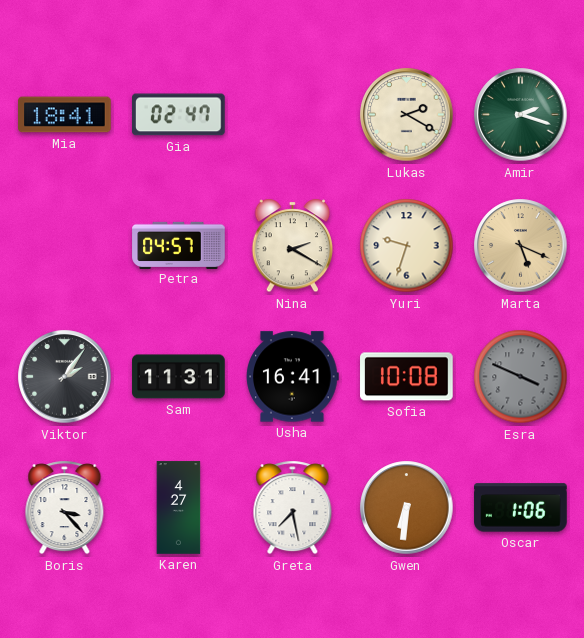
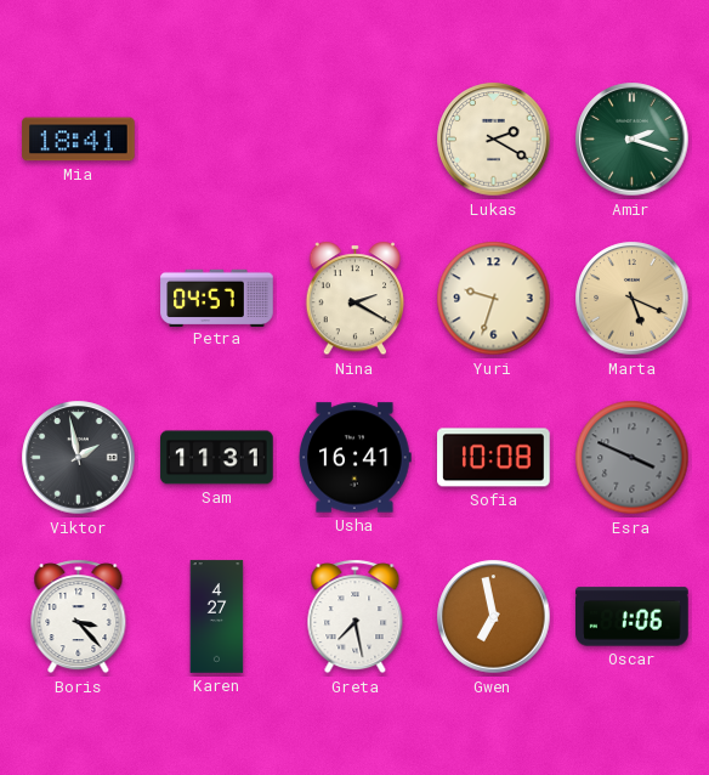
Gia: 02:47 -> none (179, 115)
Viktor: 2:06 -> 1:58 (79, 458)
Gwen: 6:31 -> 6:58 (494, 617)
